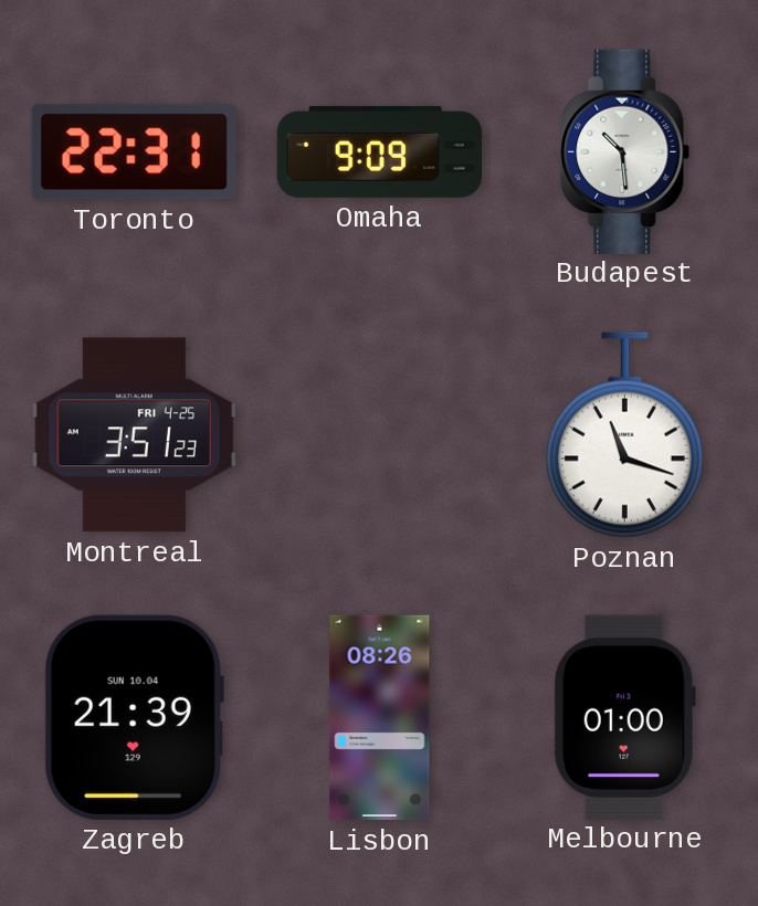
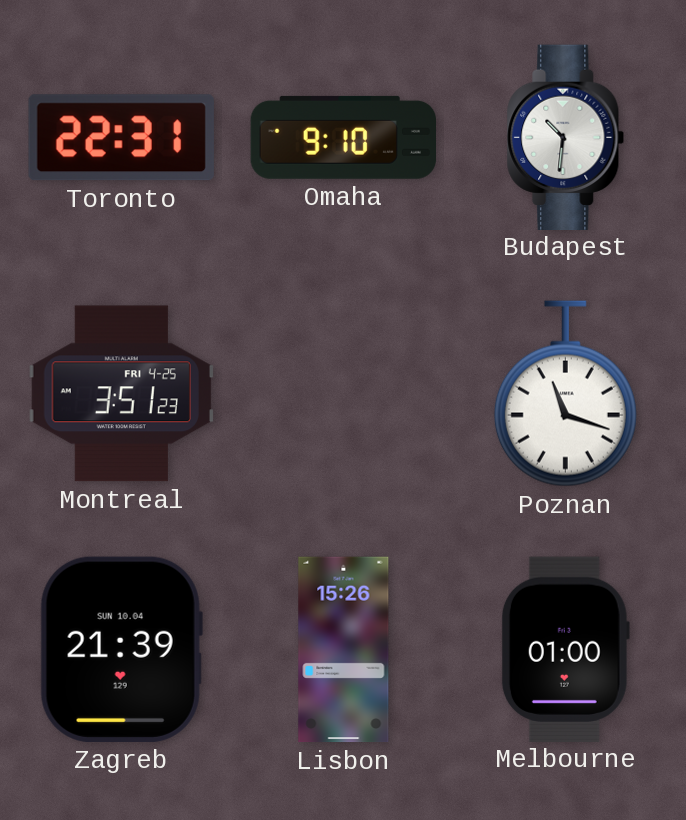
Omaha: 9:09 -> 9:10 (343, 137)
Budapest: 10:29 -> 10:31 (566, 137)
Lisbon: 08:26 -> 15:26 (344, 650)
